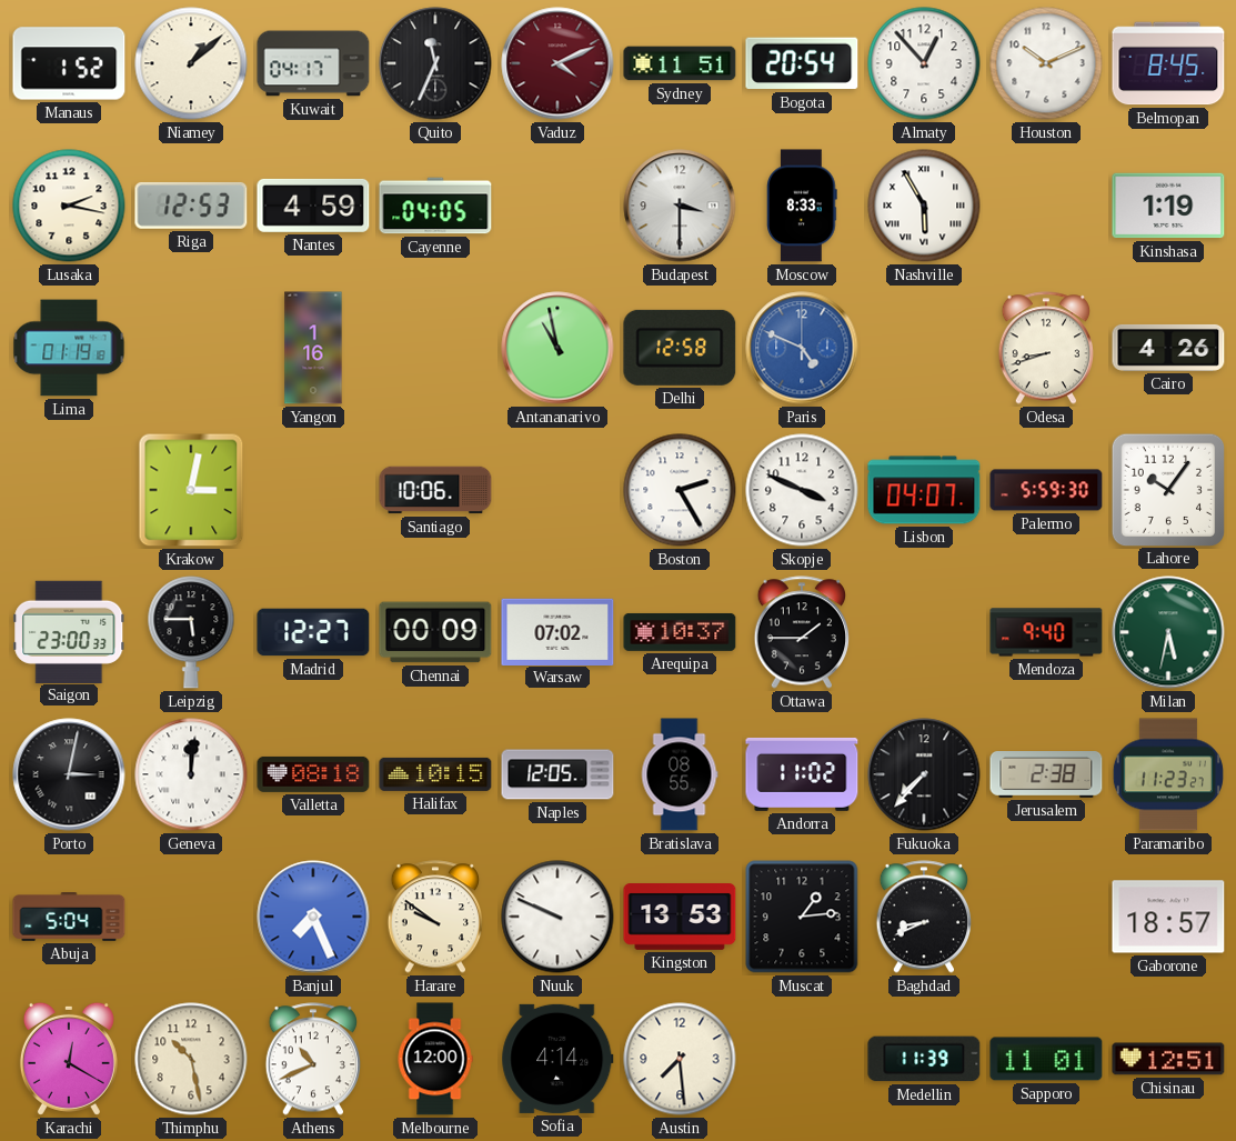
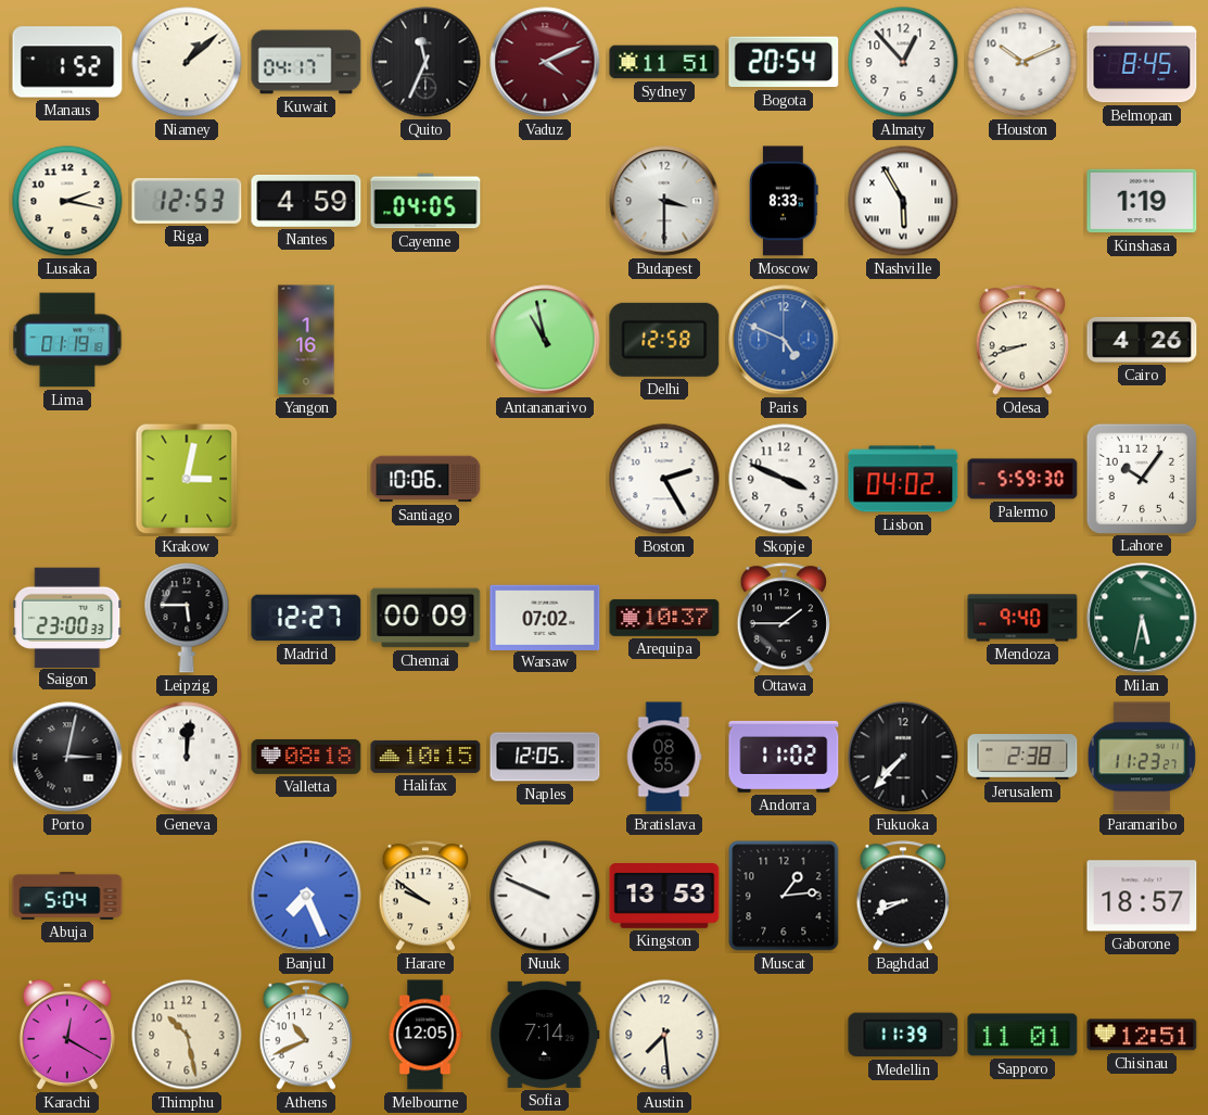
Lisbon: 04:07 -> 04:02 (903, 479)
Melbourne: 12:00 -> 12:05 (425, 1035)
Sofia: 4:14 -> 7:14 (545, 1035)
